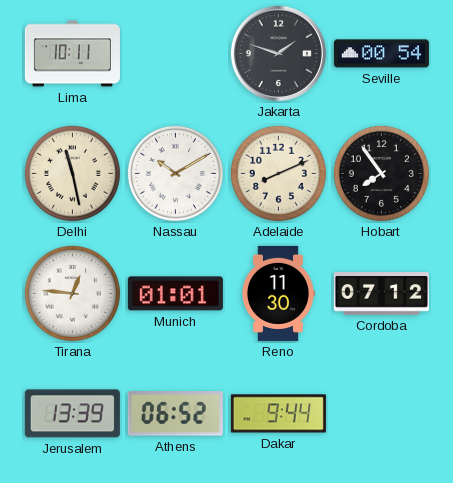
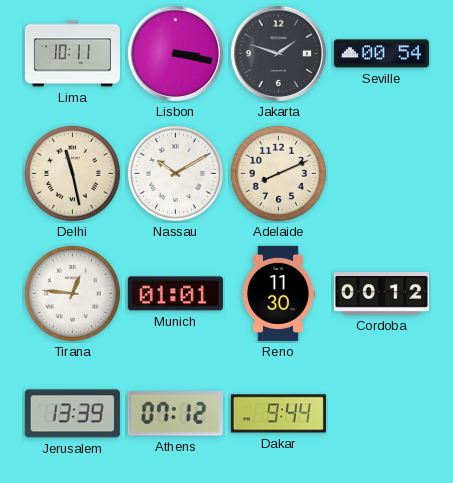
Lisbon: none -> 3:17 (175, 53)
Hobart: 7:54 -> none (381, 173)
Cordoba: 07:12 -> 00:12 (381, 294)
Athens: 06:52 -> 07:12 (175, 414)
